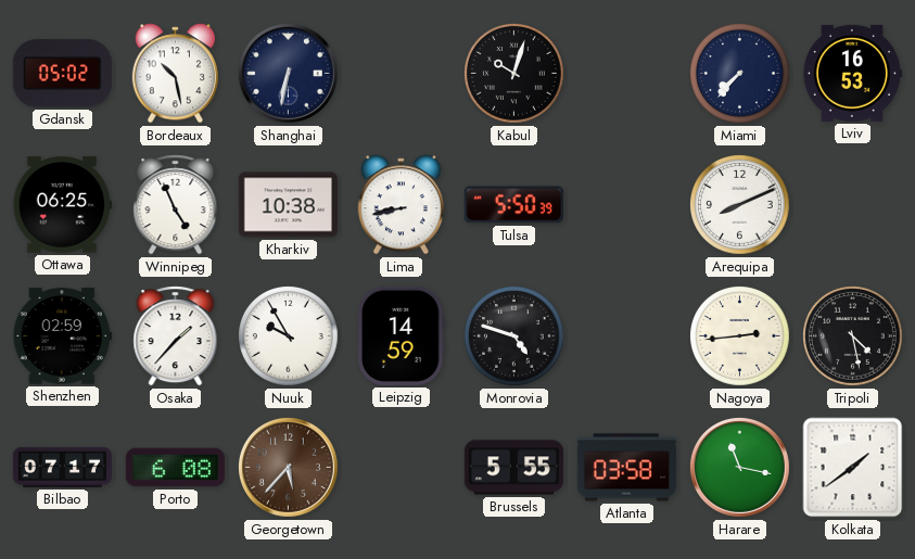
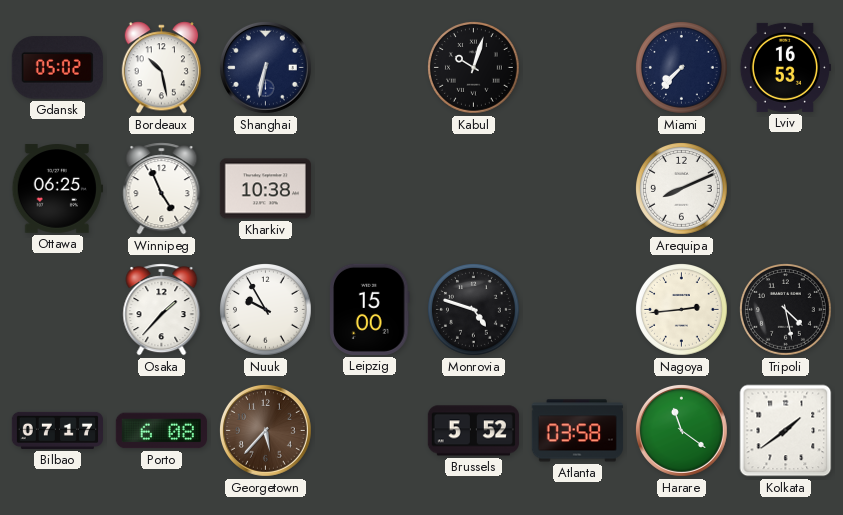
Lima: 8:43 -> none (401, 205)
Tulsa: 5:50 -> none (513, 205)
Shenzhen: 02:59 -> none (62, 336)
Leipzig: 14:59 -> 15:00 (370, 309)
Brussels: 5:55 -> 5:52 (473, 431)
Harare: 11:17 -> 11:21 (681, 430)
